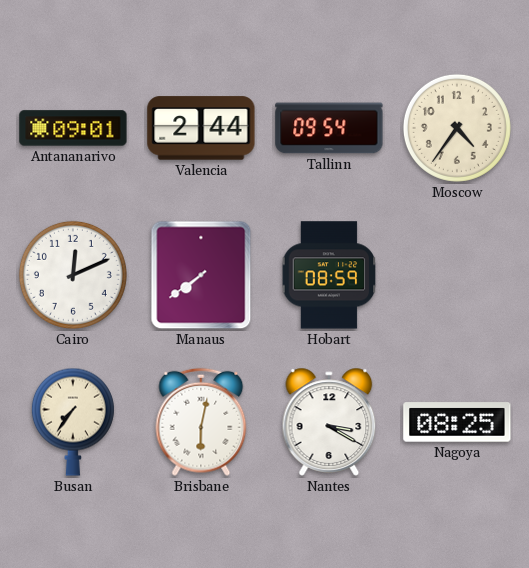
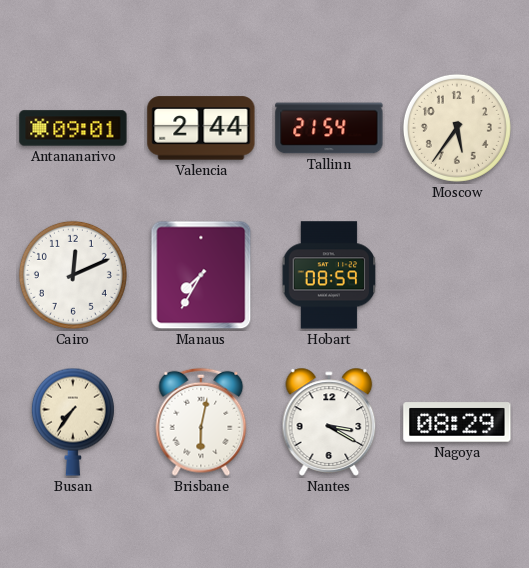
Tallinn: 09:54 -> 21:54 (329, 128)
Moscow: 4:36 -> 5:36 (457, 128)
Manaus: 7:39 -> 7:35 (201, 275)
Nagoya: 08:25 -> 08:29 (457, 422)
